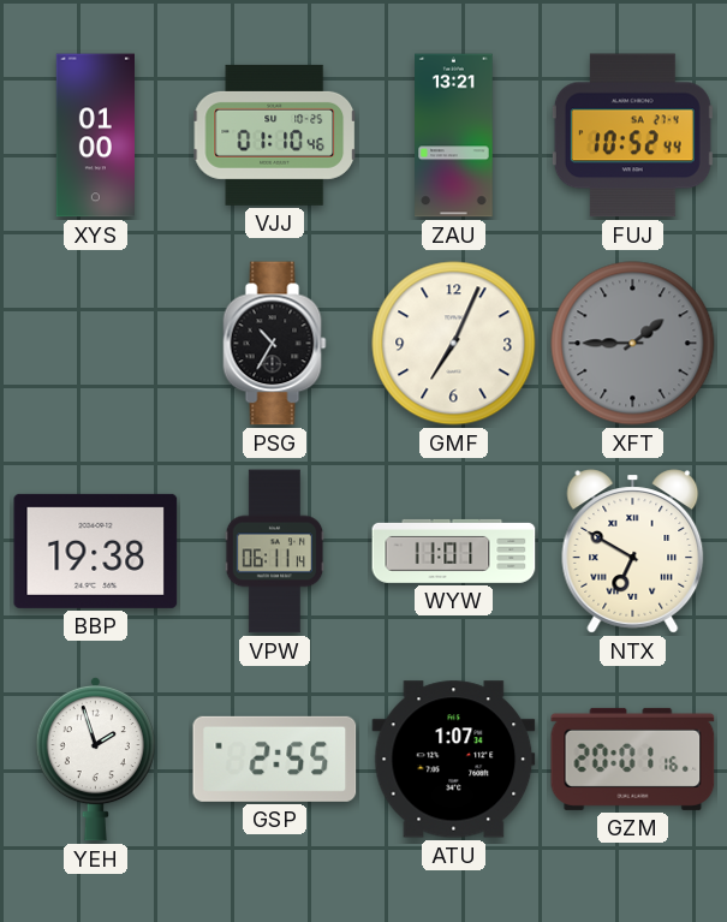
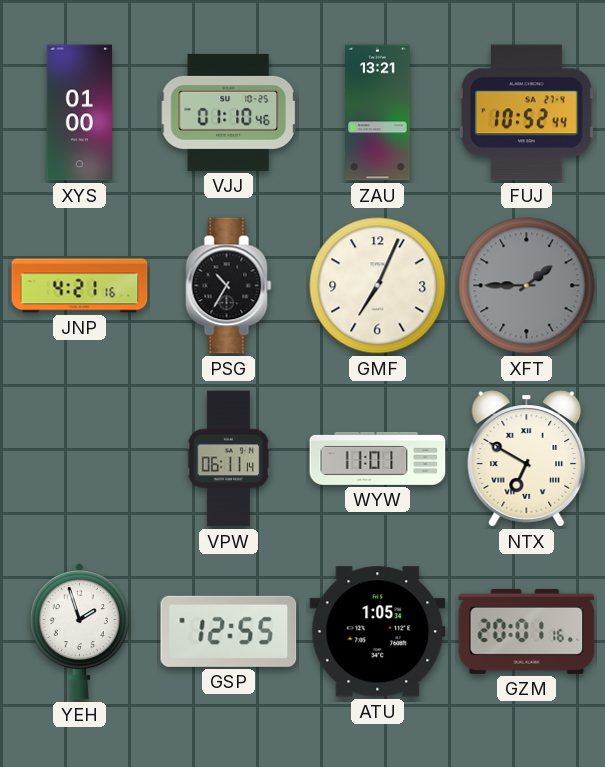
JNP: none -> 4:21 (80, 286)
BBP: 19:38 -> none (96, 551)
GSP: 2:55 -> 12:55 (229, 631)
ATU: 1:07 -> 1:05 (378, 632)
